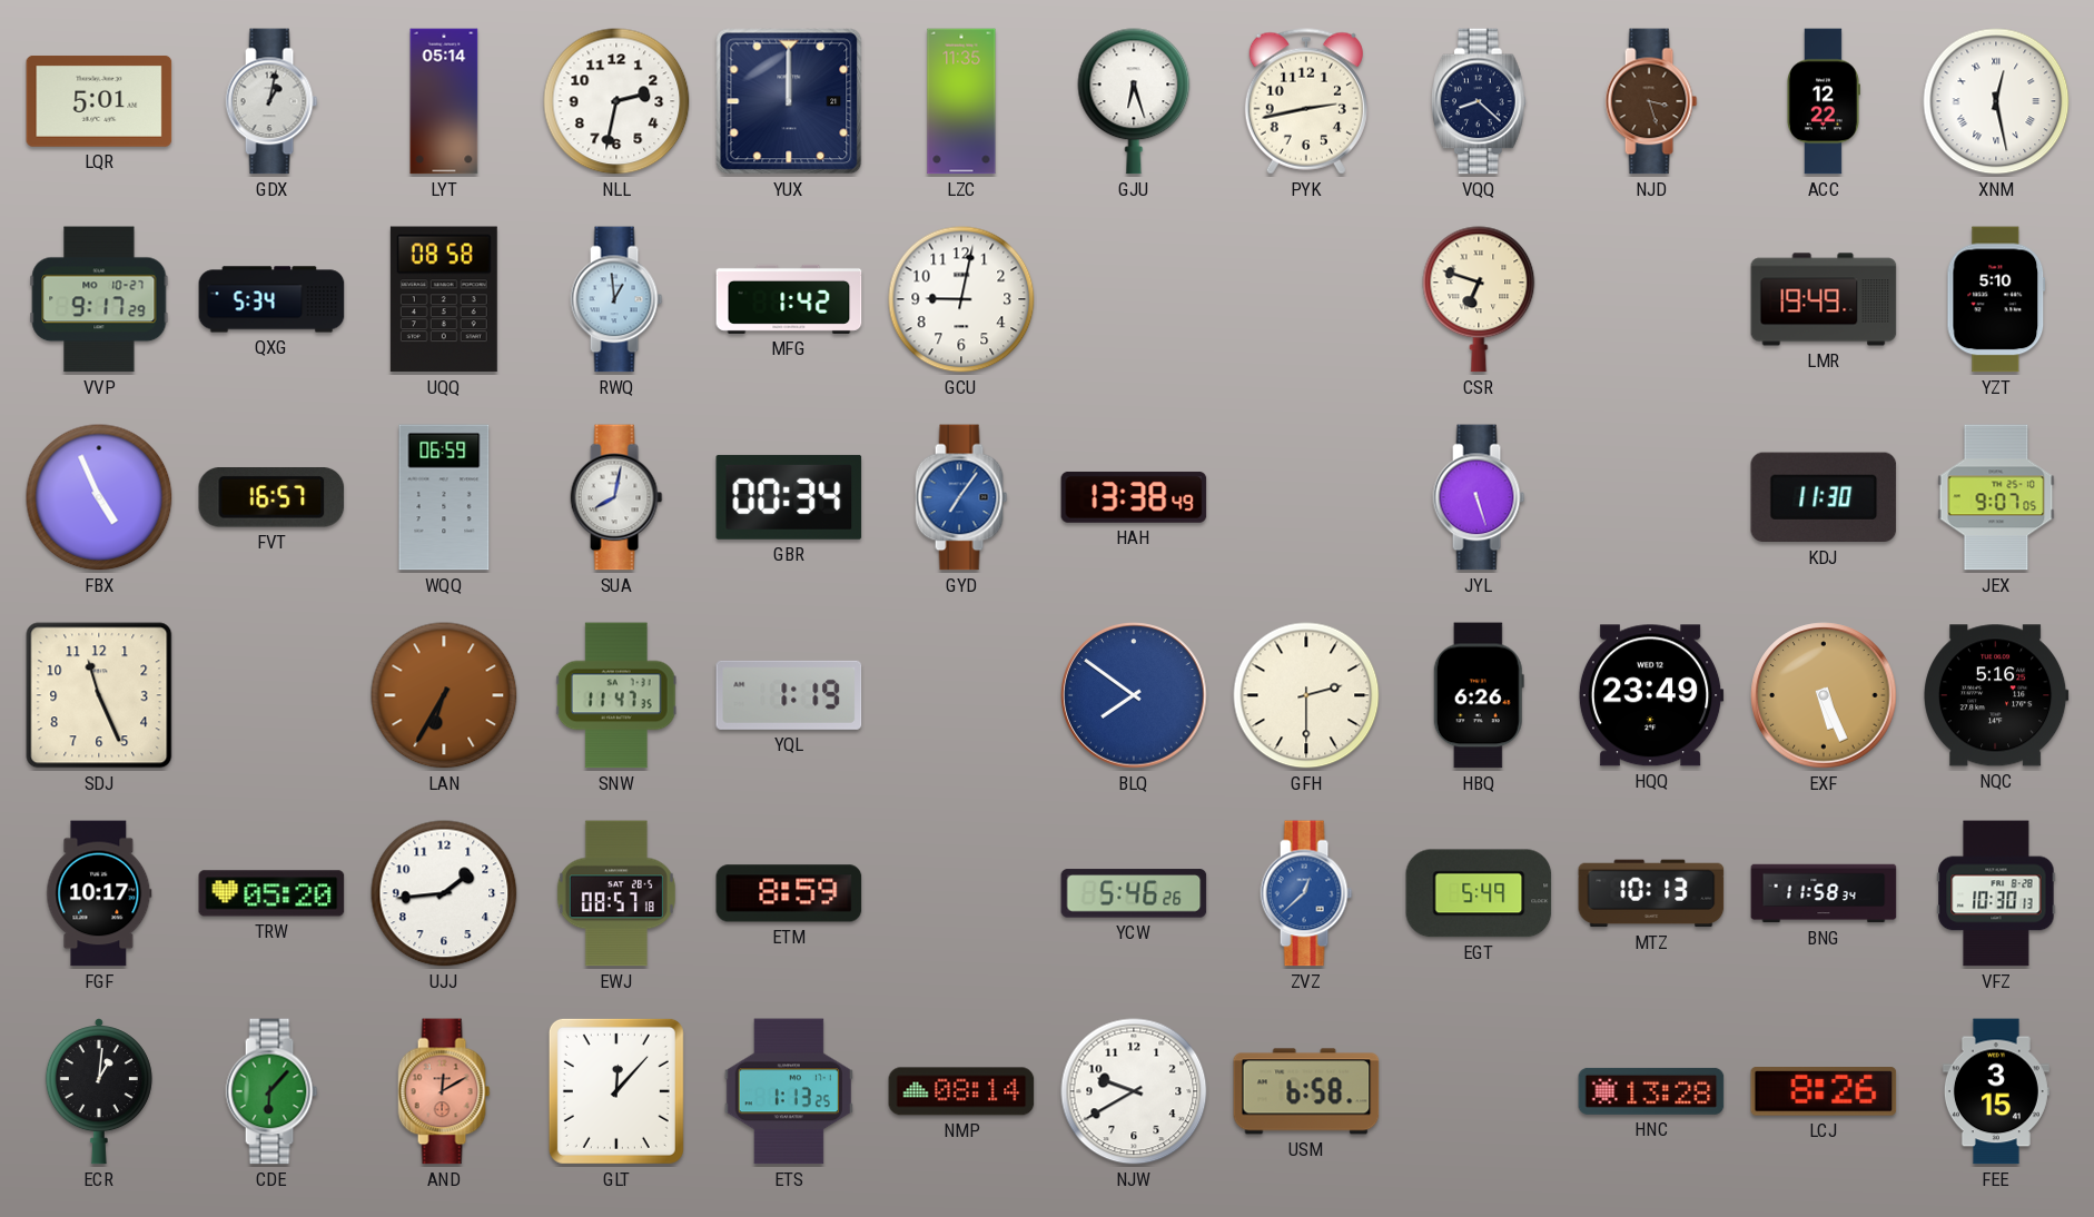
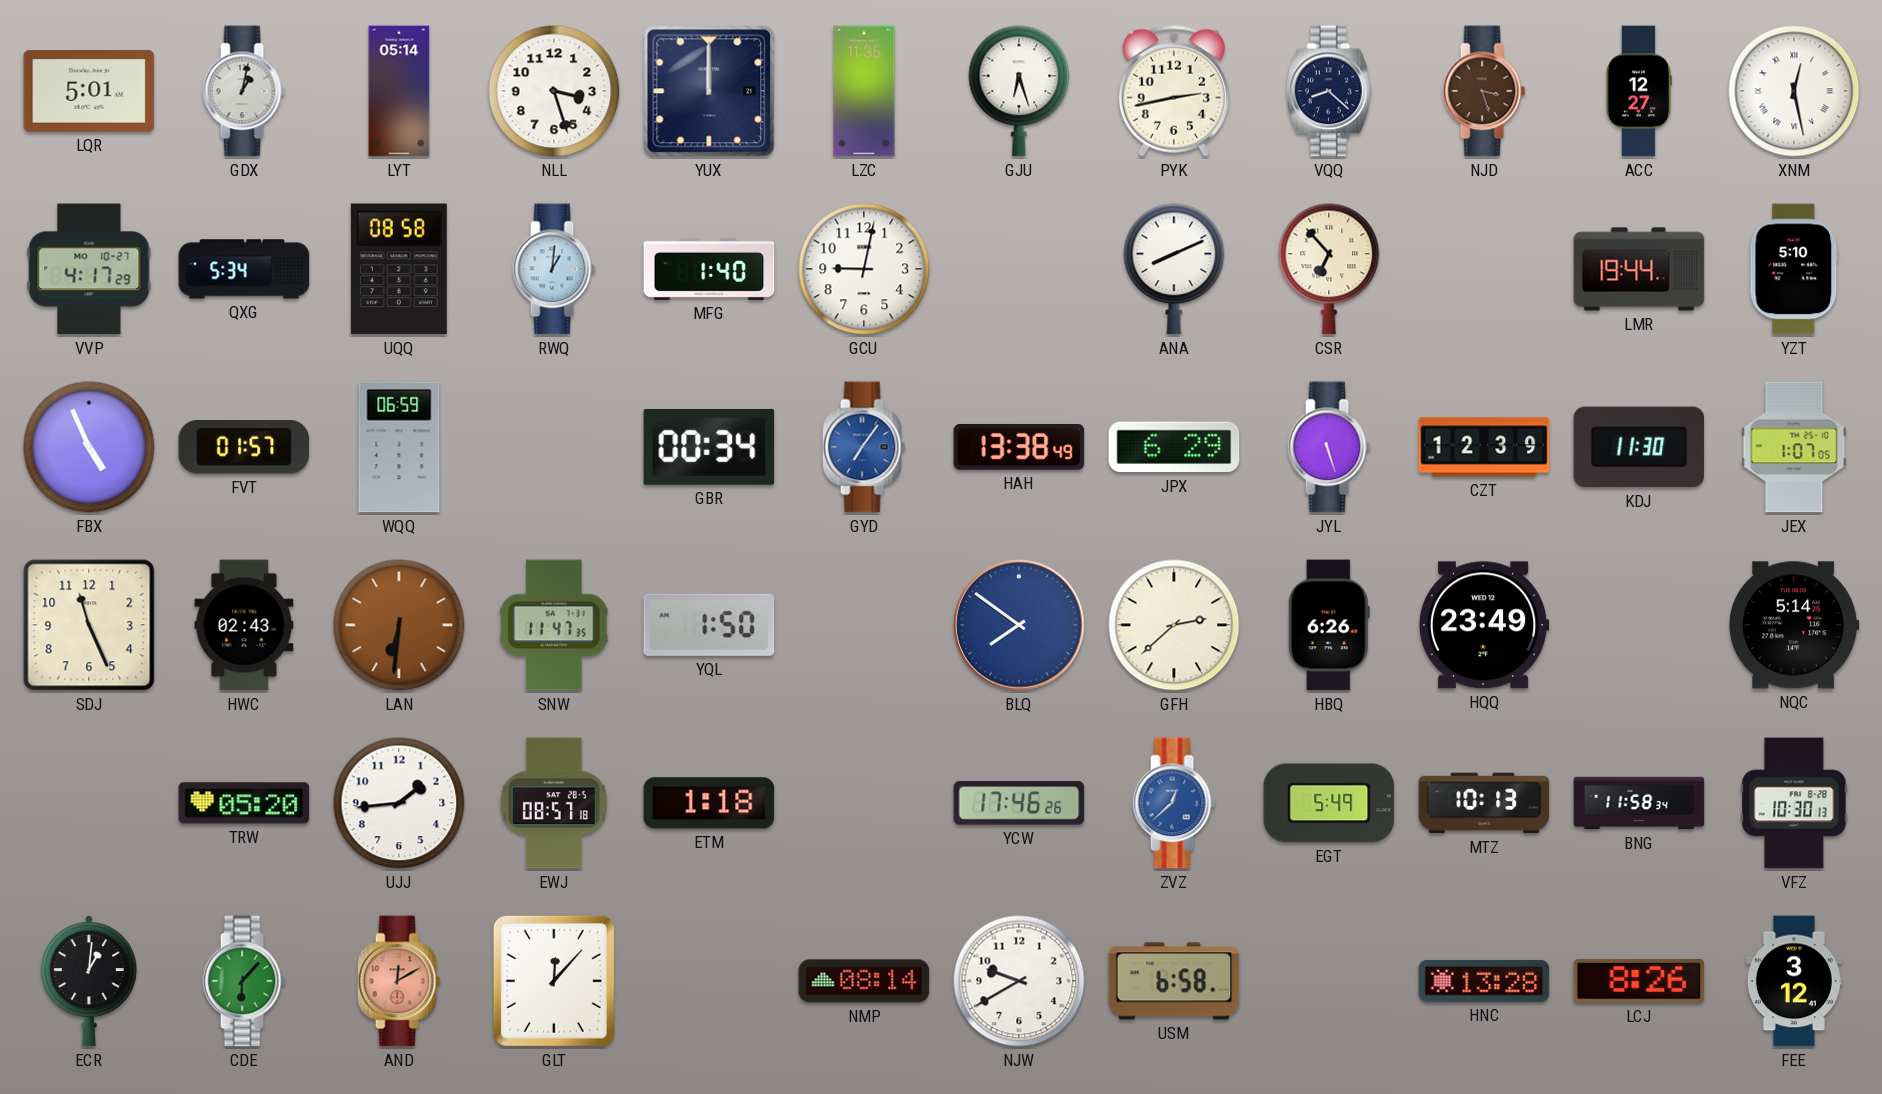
NLL: 2:32 -> 3:27 (554, 91)
ACC: 12:22 -> 12:27 (1639, 91)
VVP: 9:17 -> 4:17 (89, 269)
RWQ: 12:59 -> 1:01 (554, 269)
MFG: 1:42 -> 1:40 (709, 269)
ANA: none -> 8:11 (1174, 269)
CSR: 6:48 -> 6:53 (1329, 269)
LMR: 19:49 -> 19:44 (1639, 269)
FVT: 16:57 -> 01:57 (244, 447)
SUA: 8:02 -> none (616, 497)
JPX: none -> 6:29 (1174, 447)
CZT: none -> 12:39 (1484, 447)
JEX: 9:07 -> 1:07 (1794, 447)
HWC: none -> 02:43 (244, 625)
LAN: 6:35 -> 6:31 (399, 625)
YQL: 1:19 -> 1:50 (709, 625)
GFH: 2:30 -> 2:38 (1174, 625)
EXF: 5:26 -> none (1824, 695)
NQC: 5:16 -> 5:14 (1794, 625)
FGF: 10:17 -> none (99, 893)
ETM: 8:59 -> 1:18 (709, 803)
YCW: 5:46 -> 17:46 (1019, 803)
ETS: 1:13 -> none (789, 1091)
FEE: 3:15 -> 3:12 (1794, 981)
